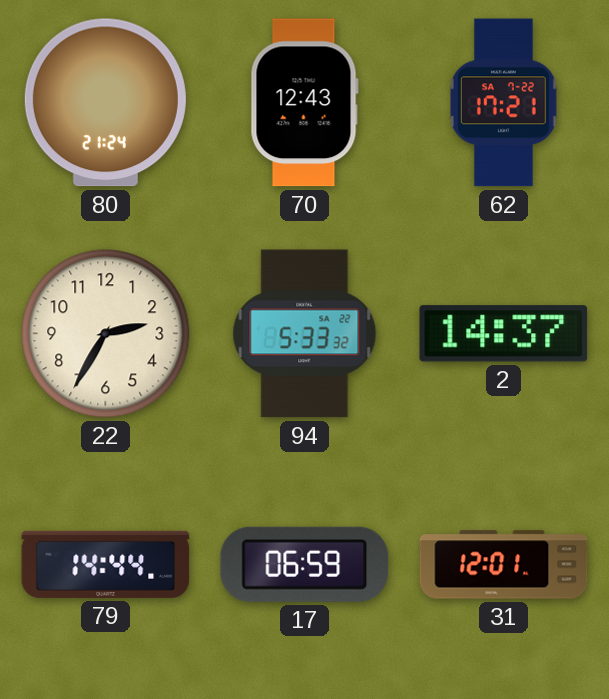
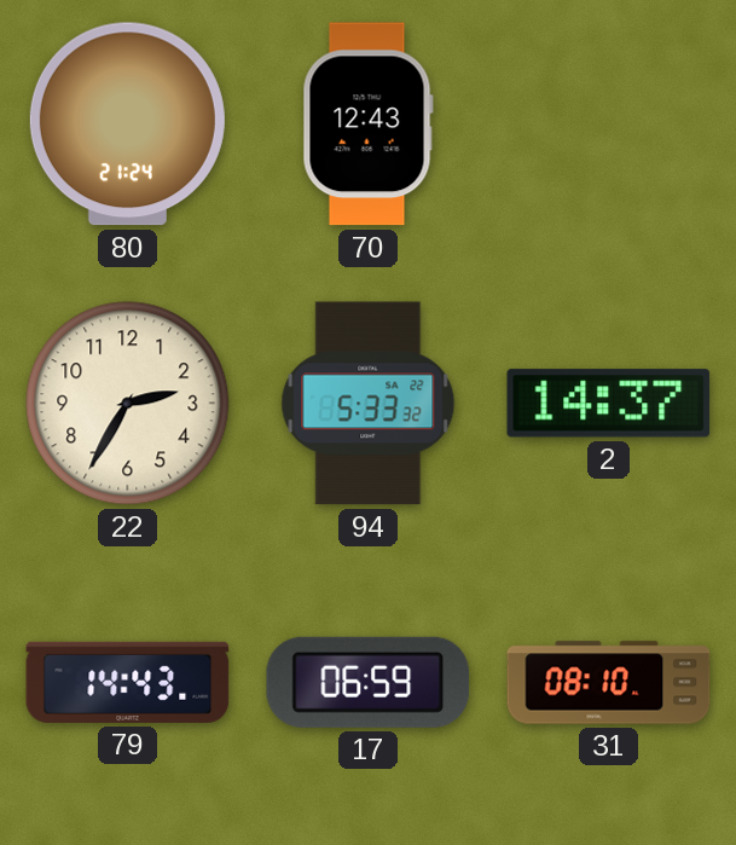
62: 17:21 -> none (503, 103)
79: 14:44 -> 14:43 (128, 682)
31: 12:01 -> 08:10 (609, 683)
